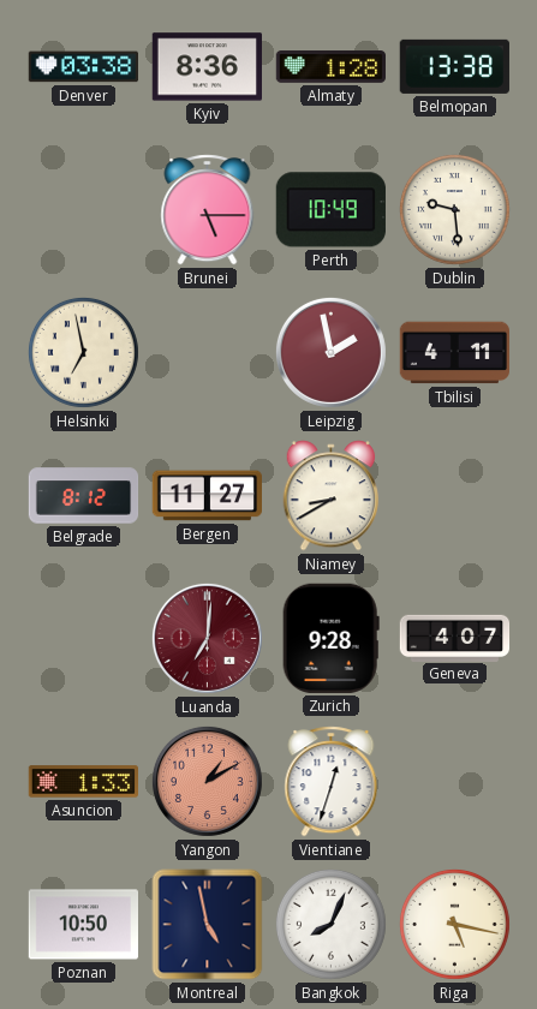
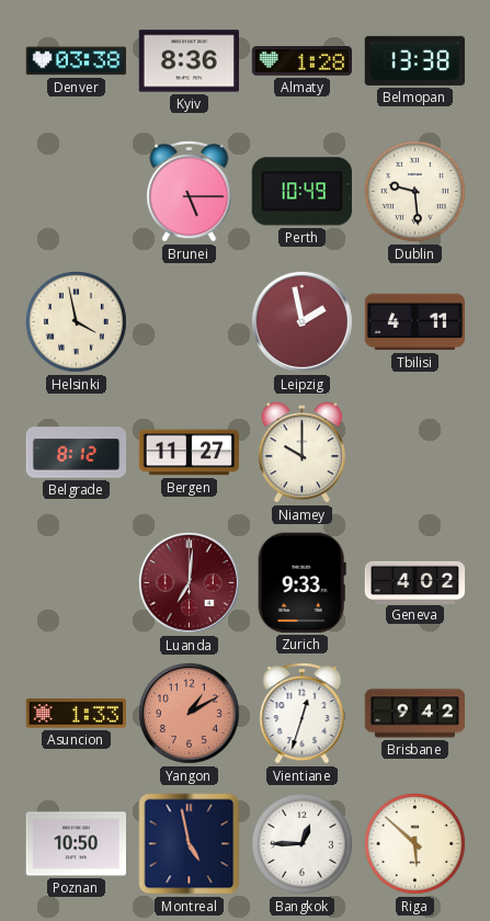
Helsinki: 6:58 -> 3:58 (76, 321)
Niamey: 8:40 -> 10:00 (303, 453)
Zurich: 9:28 -> 9:33 (301, 582)
Geneva: 4:07 -> 4:02 (415, 582)
Brisbane: none -> 9:42 (415, 714)
Bangkok: 8:04 -> 12:45 (301, 843)
Riga: 5:17 -> 5:52 (414, 843)
